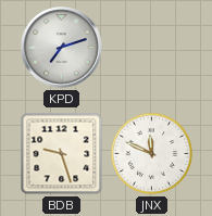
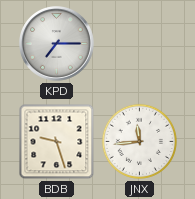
KPD: 7:12 -> 7:15 (57, 44)
JNX: 11:49 -> 11:44 (139, 141)
